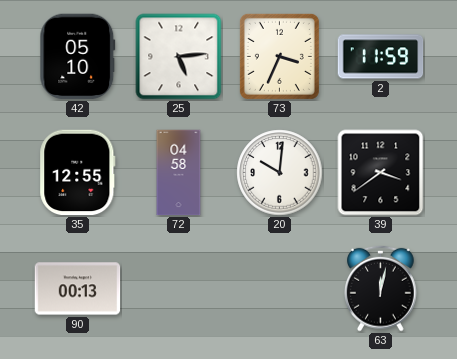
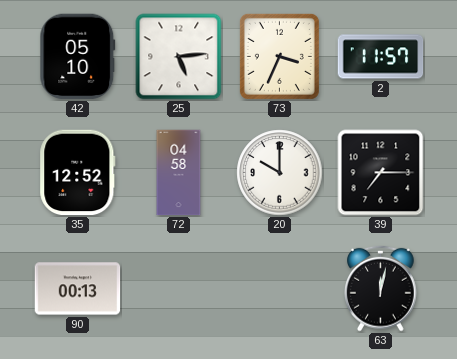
2: 11:59 -> 11:57 (381, 57)
35: 12:55 -> 12:52 (78, 173)
20: 10:01 -> 10:00 (280, 173)
39: 3:39 -> 7:15 (381, 173)
